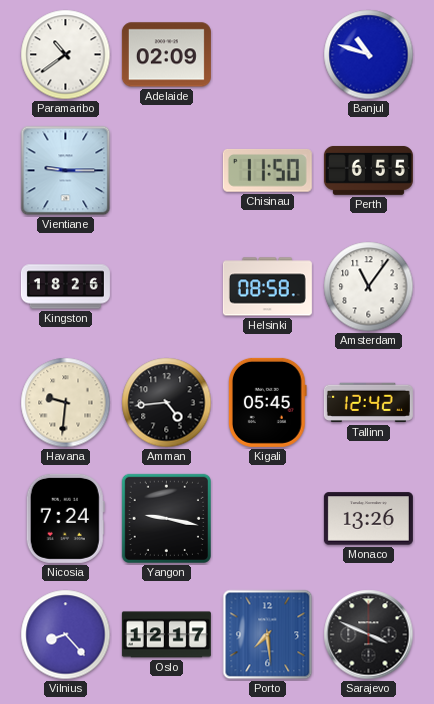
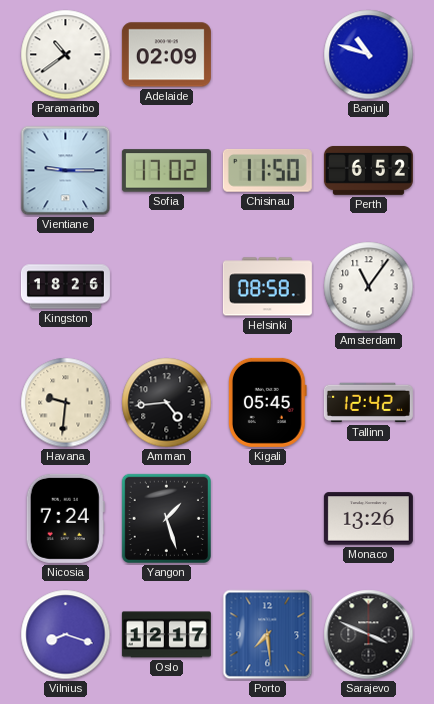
Sofia: none -> 17:02 (166, 171)
Perth: 6:55 -> 6:52 (368, 170)
Yangon: 9:17 -> 1:27 (166, 518)
Vilnius: 8:23 -> 8:18 (66, 635)
